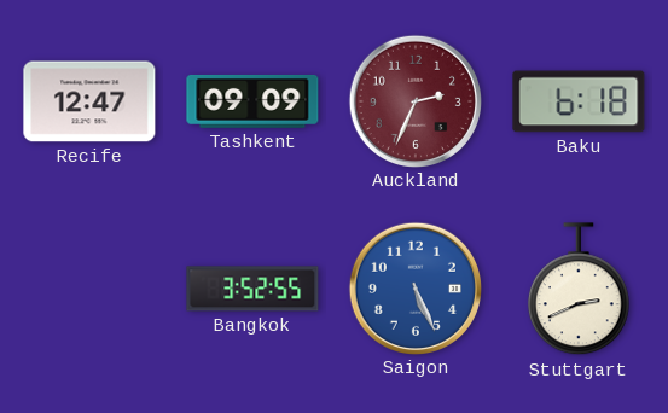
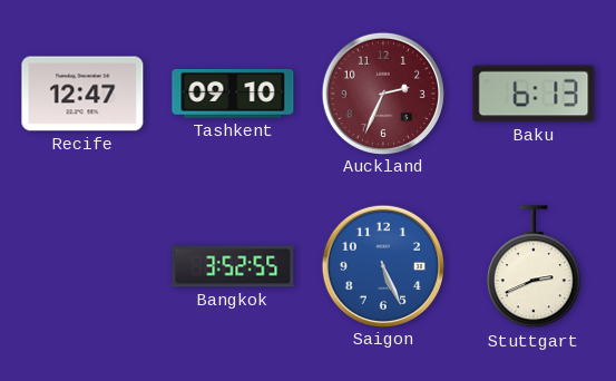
Tashkent: 09:09 -> 09:10 (233, 94)
Baku: 6:18 -> 6:13 (534, 94)
